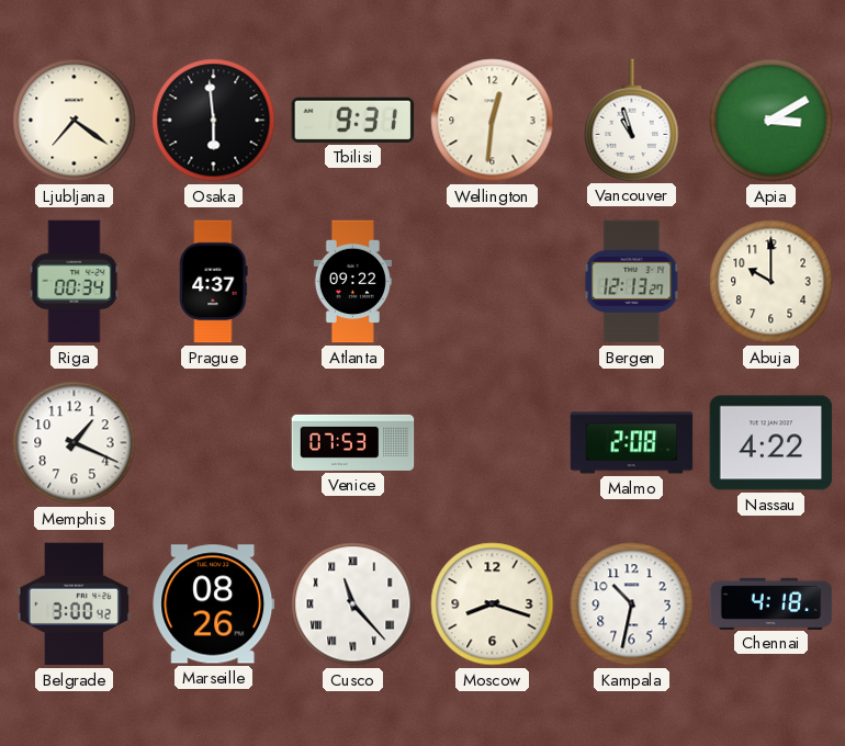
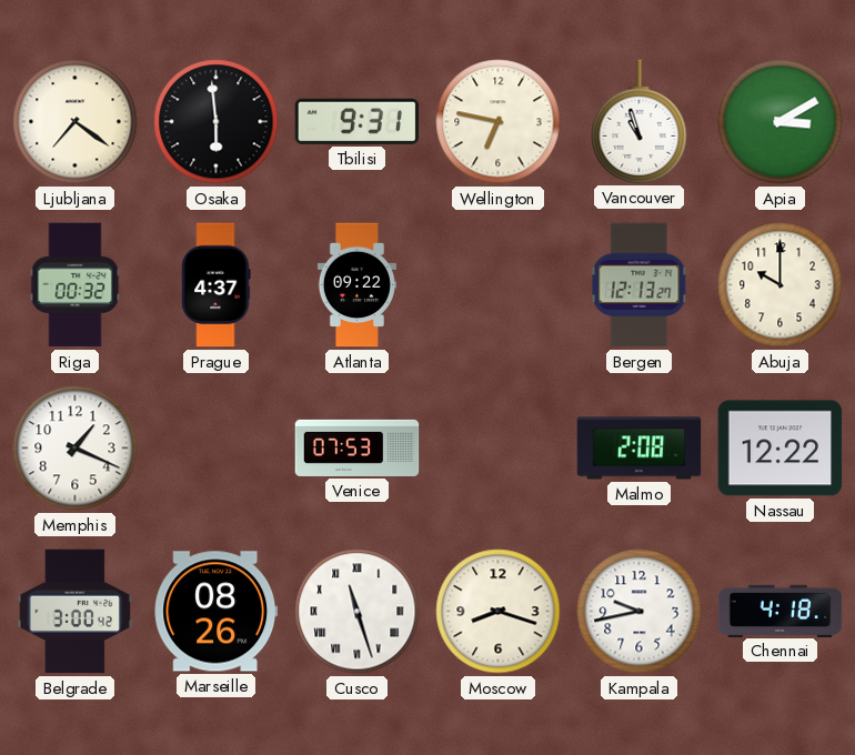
Wellington: 12:31 -> 6:47 (499, 122)
Riga: 00:34 -> 00:32 (76, 285)
Nassau: 4:22 -> 12:22 (781, 449)
Cusco: 11:23 -> 11:27 (358, 612)
Kampala: 10:32 -> 9:43 (640, 612)
